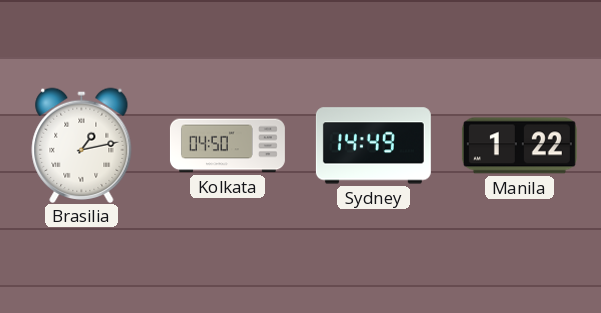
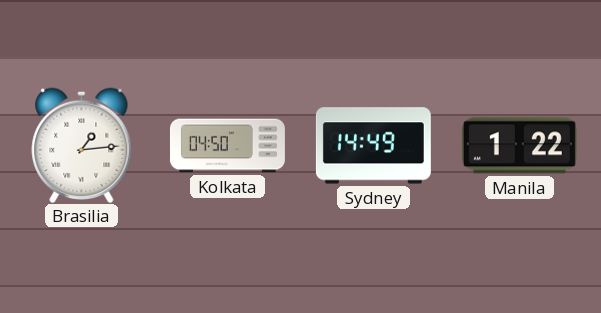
Brasilia: 1:13 -> 1:14 (82, 145)
